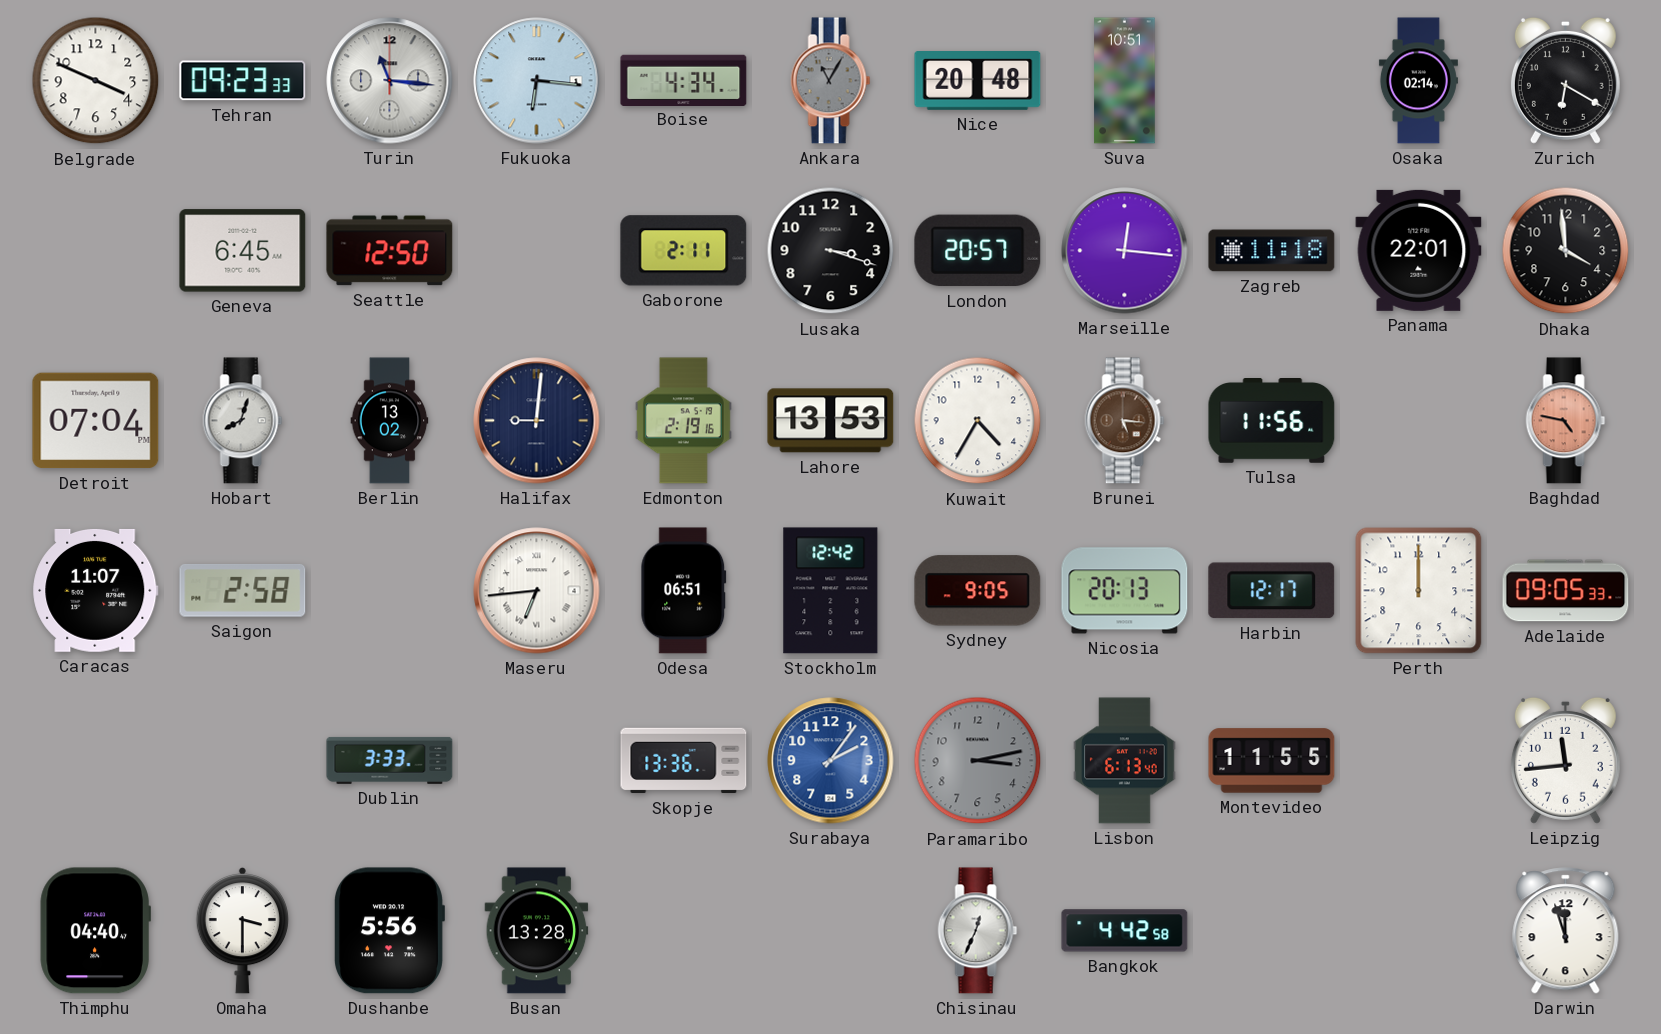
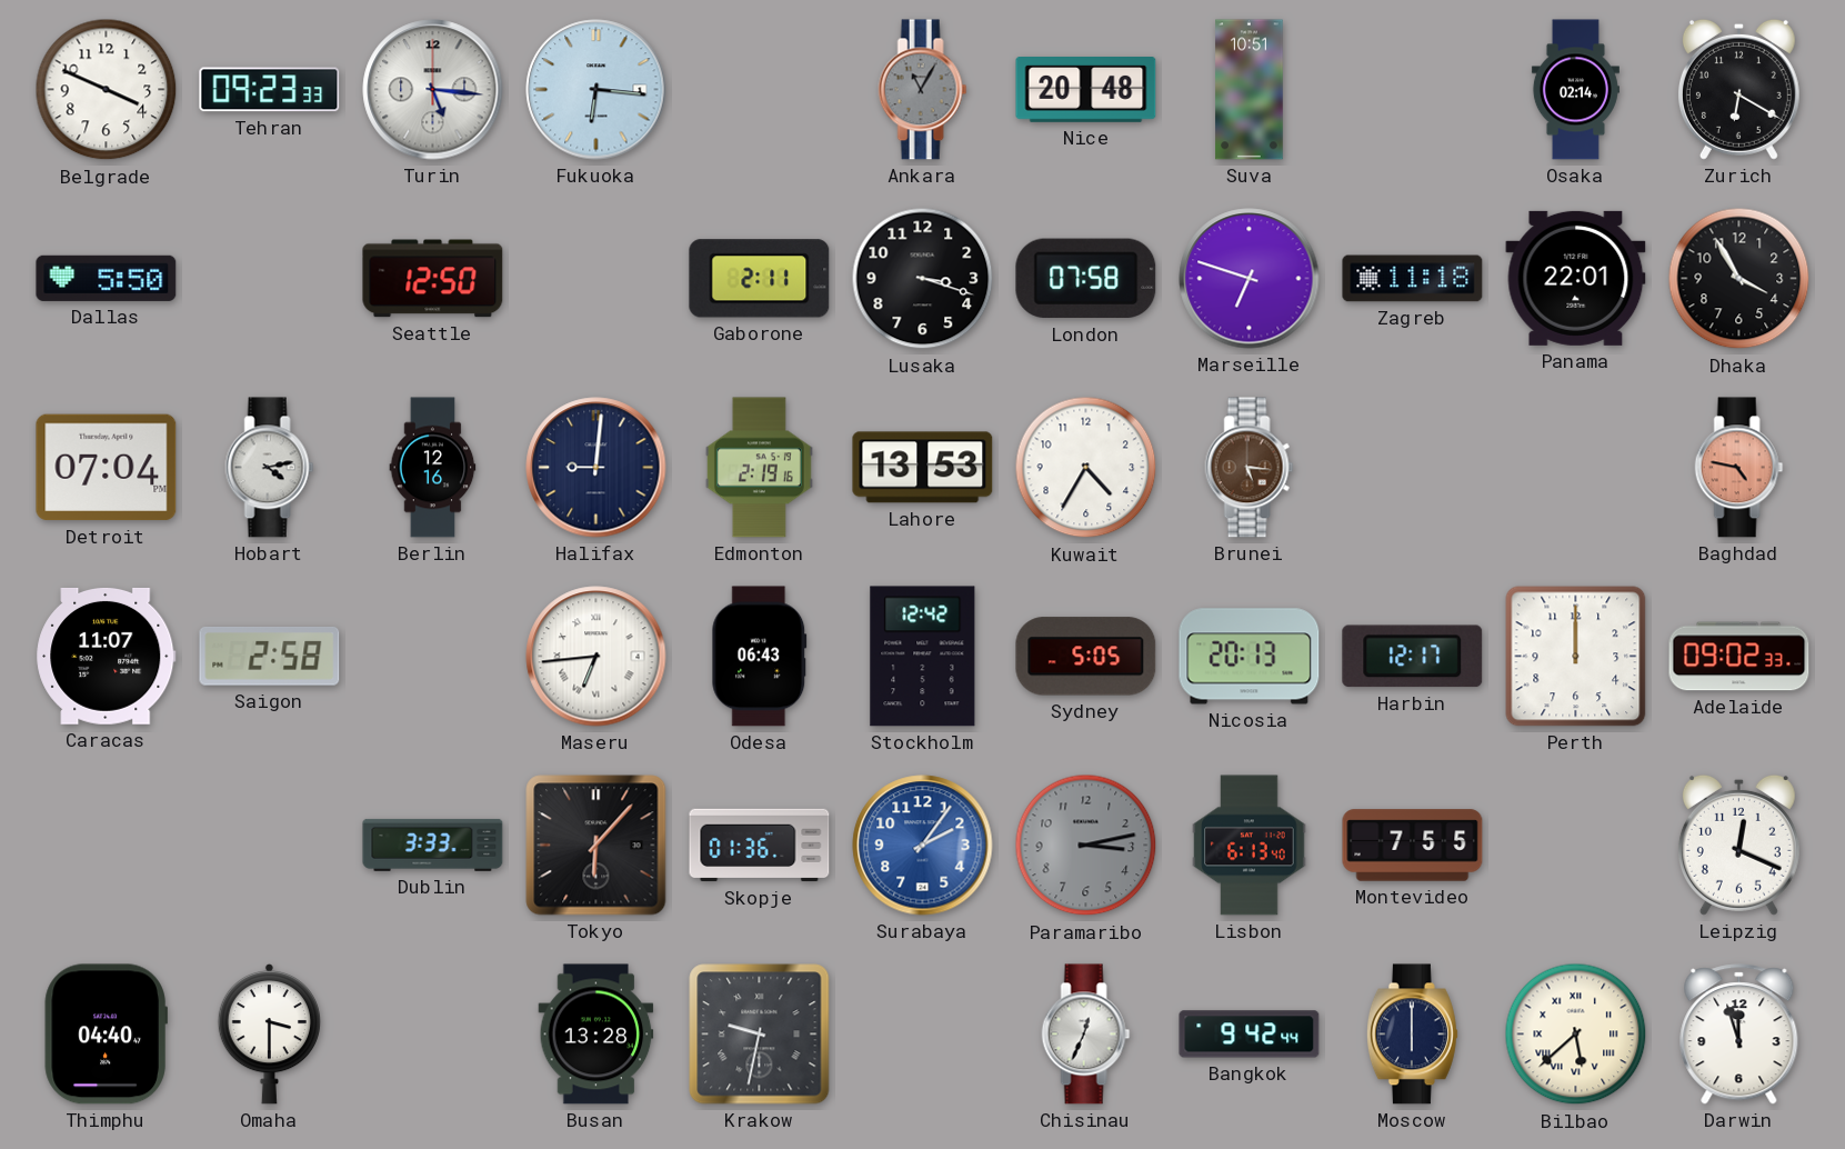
Turin: 11:16 -> 5:16 (433, 90)
Boise: 4:34 -> none (684, 80)
Dallas: none -> 5:50 (107, 278)
Geneva: 6:45 -> none (243, 251)
London: 20:57 -> 07:58 (1086, 279)
Marseille: 12:16 -> 6:48 (1250, 279)
Dhaka: 3:59 -> 3:55 (1739, 279)
Hobart: 8:03 -> 4:13 (270, 468)
Berlin: 13:02 -> 12:16 (433, 468)
Tulsa: 11:56 -> none (1272, 421)
Odesa: 06:51 -> 06:43 (760, 657)
Sydney: 9:05 -> 5:05 (1086, 657)
Adelaide: 09:05 -> 09:02 (1739, 657)
Tokyo: none -> 6:07 (596, 846)
Skopje: 13:36 -> 01:36 (760, 846)
Montevideo: 11:55 -> 7:55 (1413, 846)
Leipzig: 11:44 -> 12:19 (1738, 845)
Dushanbe: 5:56 -> none (389, 931)
Krakow: none -> 9:32 (760, 1035)
Bangkok: 4:42 -> 9:42 (1250, 1035)
Moscow: none -> 6:00 (1412, 1035)
Bilbao: none -> 5:38 (1576, 1035)
